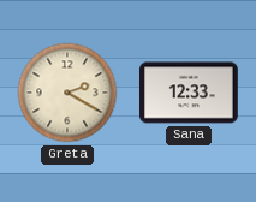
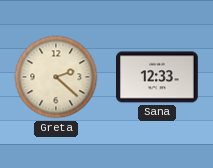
Greta: 2:20 -> 2:22 (56, 77)
